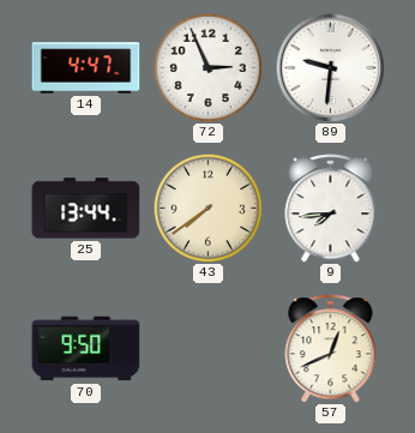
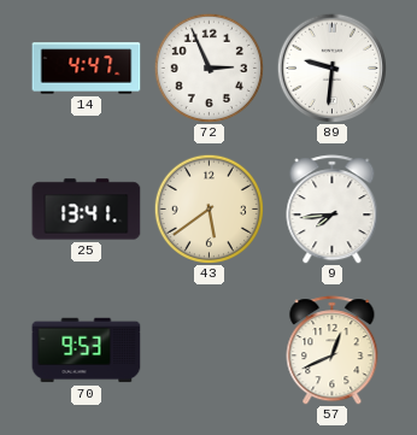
25: 13:44 -> 13:41 (87, 210)
43: 7:39 -> 5:39 (208, 208)
70: 9:50 -> 9:53 (87, 351)
